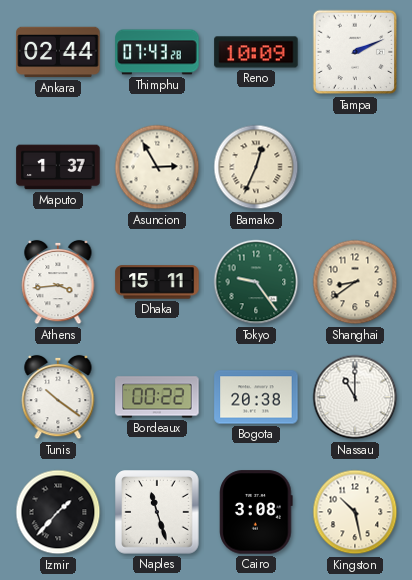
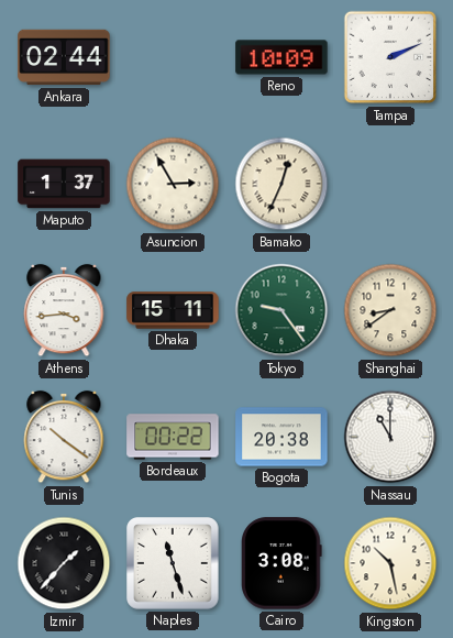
Thimphu: 07:43 -> none (157, 52)
